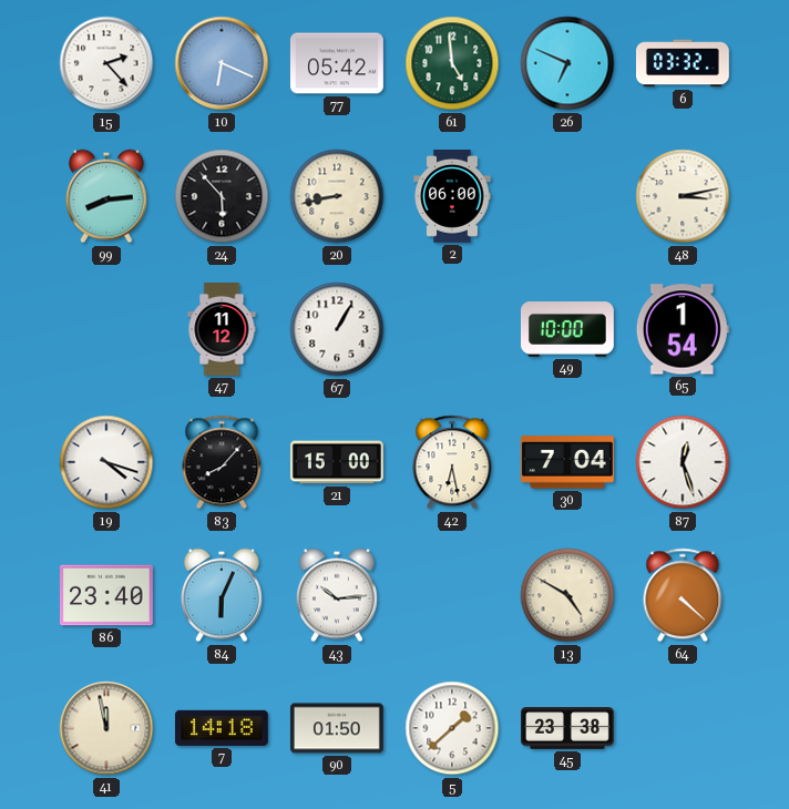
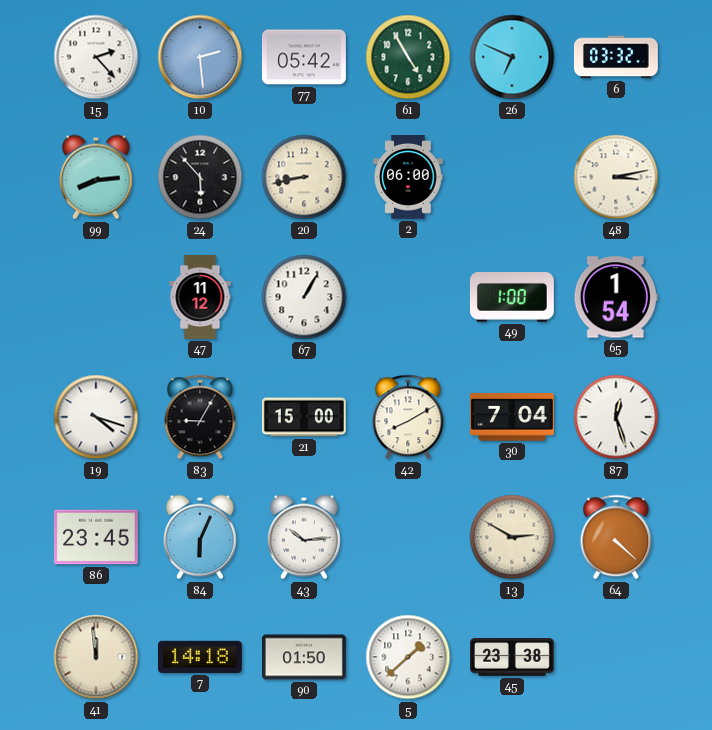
10: 6:19 -> 2:29 (200, 57)
61: 4:59 -> 4:55 (408, 57)
49: 10:00 -> 1:00 (512, 298)
83: 8:07 -> 9:05 (200, 417)
42: 6:28 -> 8:10 (408, 417)
86: 23:40 -> 23:45 (96, 537)
13: 4:50 -> 2:50 (512, 537)
41: 11:58 -> 11:59 (96, 657)
